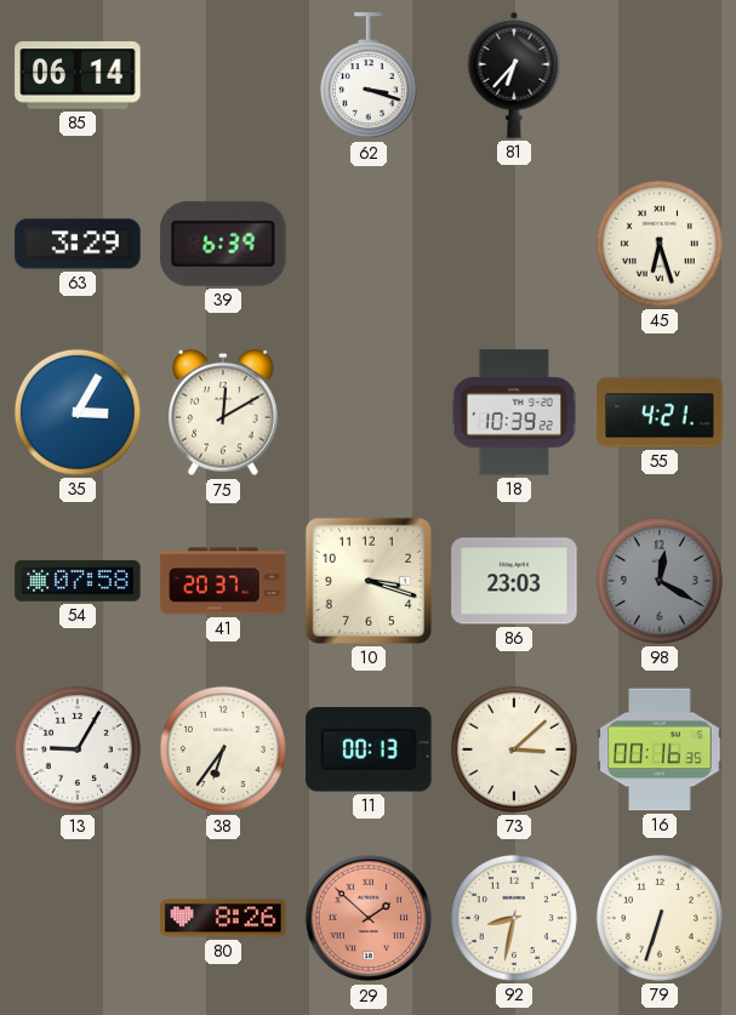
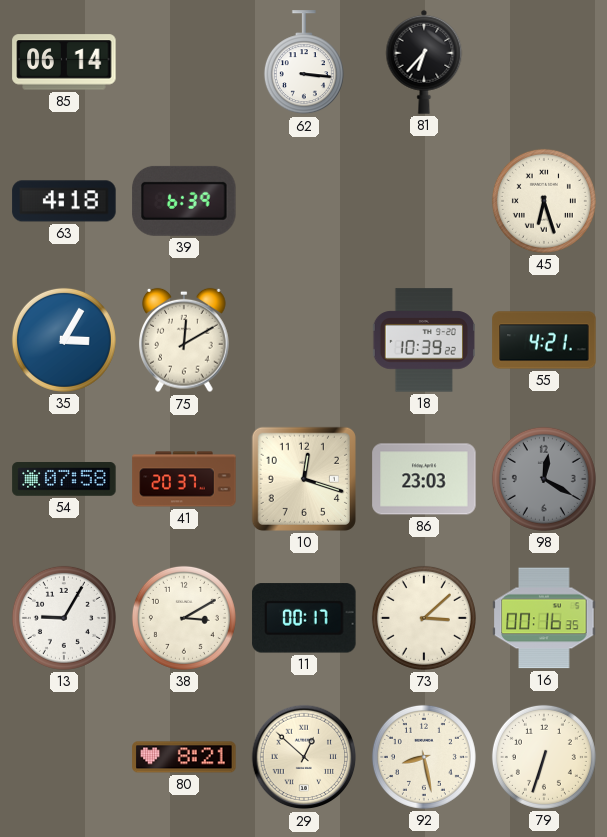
62: 3:18 -> 3:16 (304, 63)
63: 3:29 -> 4:18 (64, 201)
10: 3:18 -> 12:18 (304, 479)
38: 6:36 -> 3:10 (184, 618)
11: 00:13 -> 00:17 (304, 618)
80: 8:26 -> 8:21 (184, 757)
29: 1:52 -> 12:52 (304, 757)
29 dial: salmon -> cream (304, 757)
92: 8:32 -> 8:28 (424, 757)
